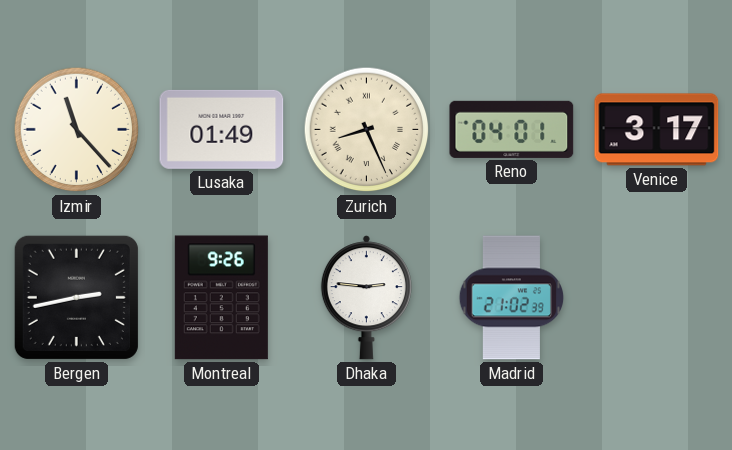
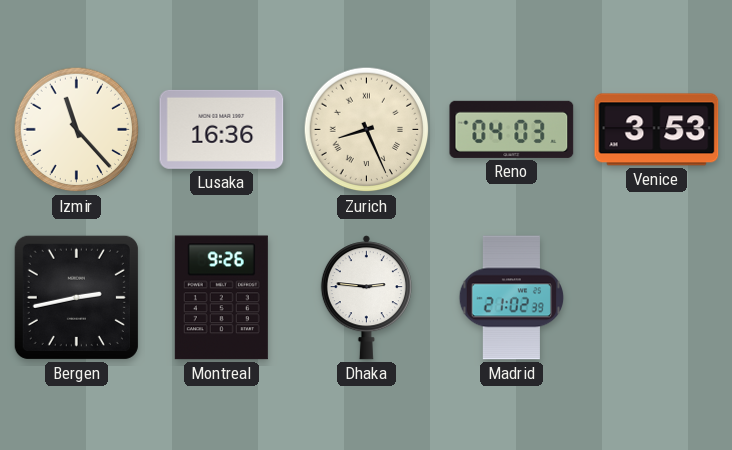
Lusaka: 01:49 -> 16:36 (222, 129)
Reno: 04:01 -> 04:03 (512, 129)
Venice: 3:17 -> 3:53 (657, 130)
